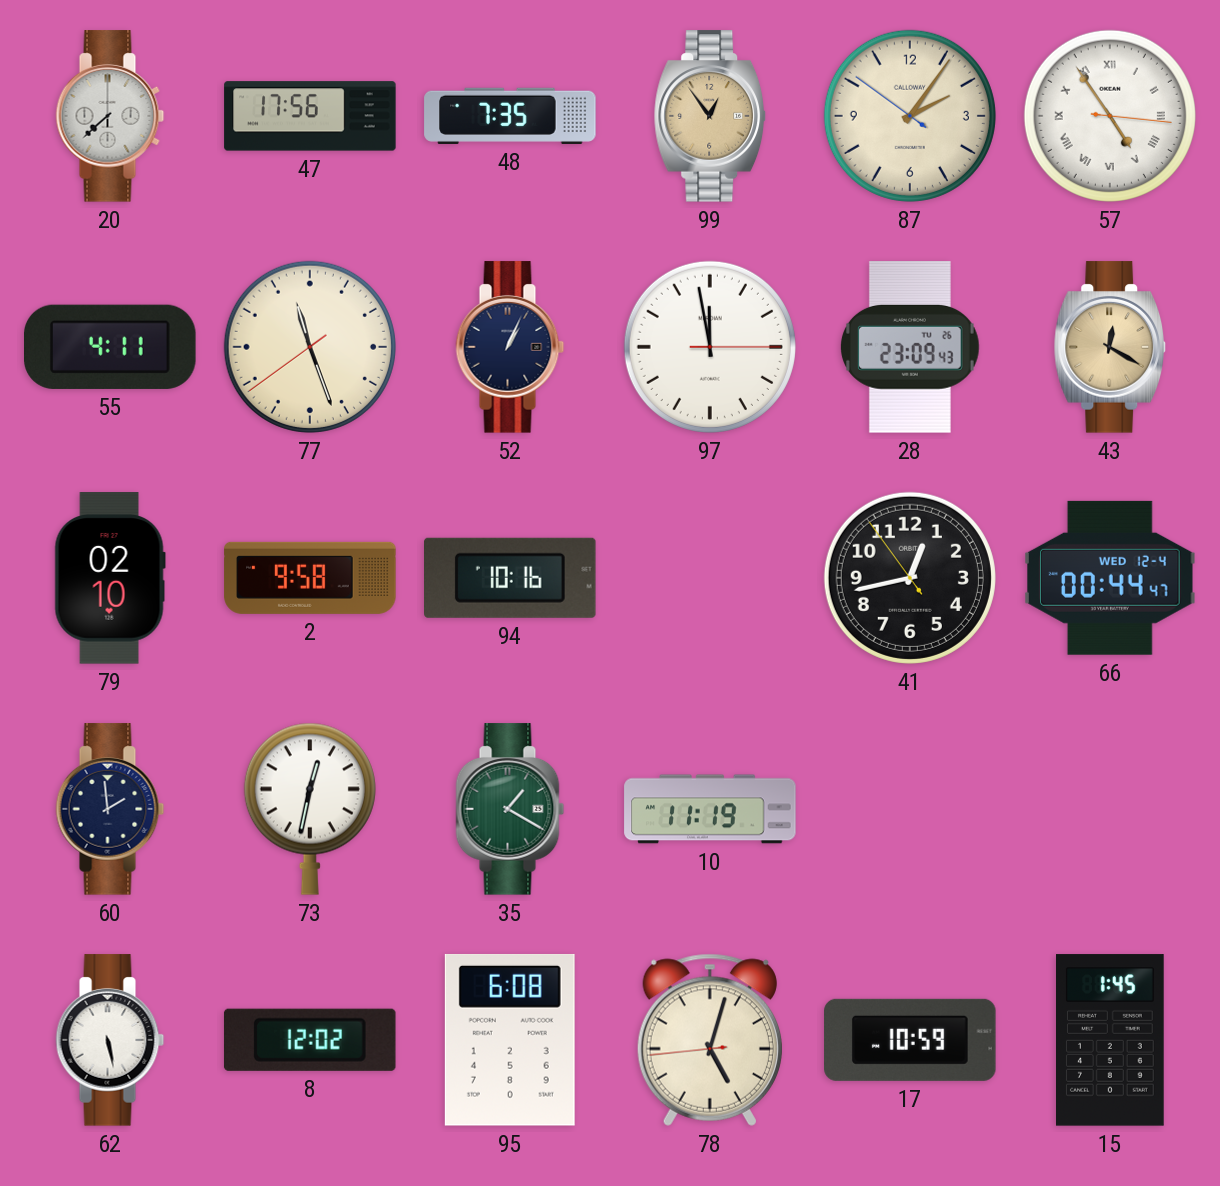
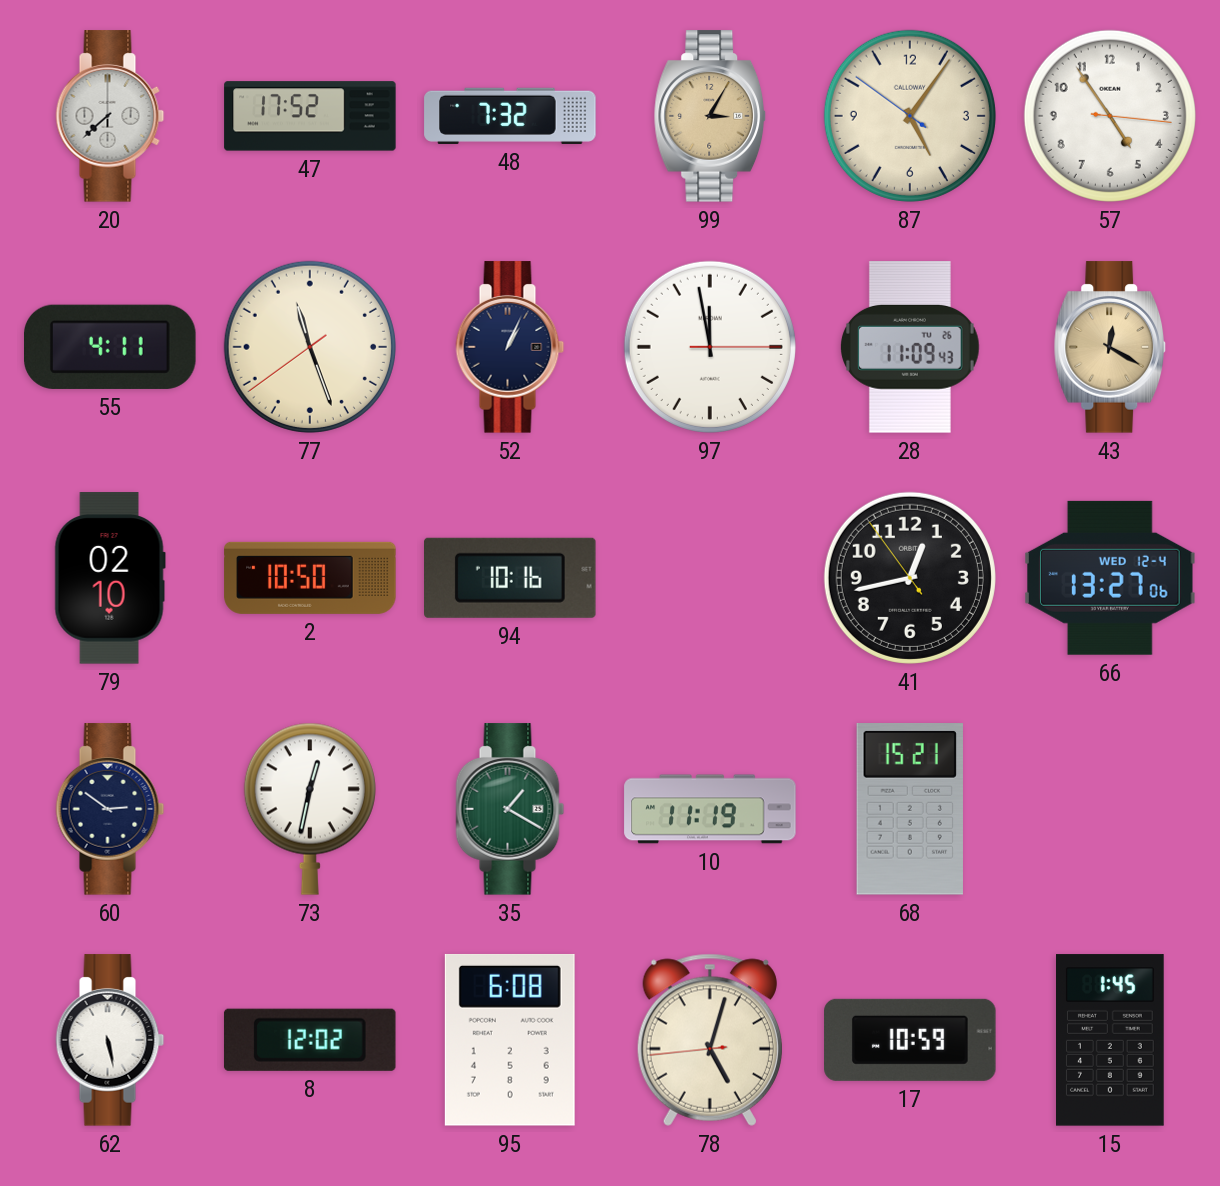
47: 17:56 -> 17:52 (310, 116)
48: 7:35 -> 7:32 (510, 116)
99: 12:54 -> 3:05 (709, 116)
87: 2:05 -> 5:05 (910, 116)
57 numerals: Roman -> Arabic (1110, 116)
28: 23:09 -> 11:09 (910, 347)
2: 9:58 -> 10:50 (310, 578)
66: 00:44 -> 13:27 (1110, 578)
60: 1:59 -> 2:51 (110, 809)
68: none -> 15:21 (910, 810)
